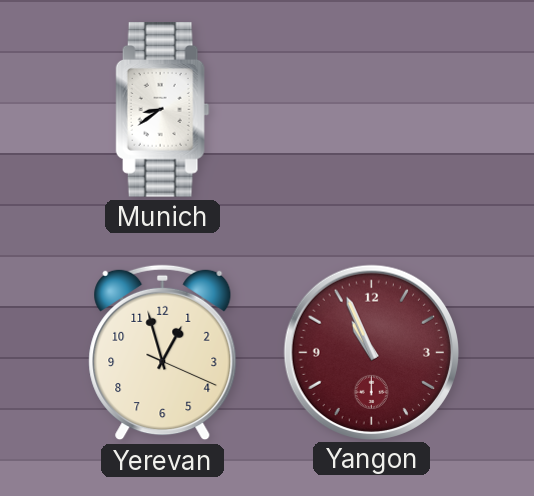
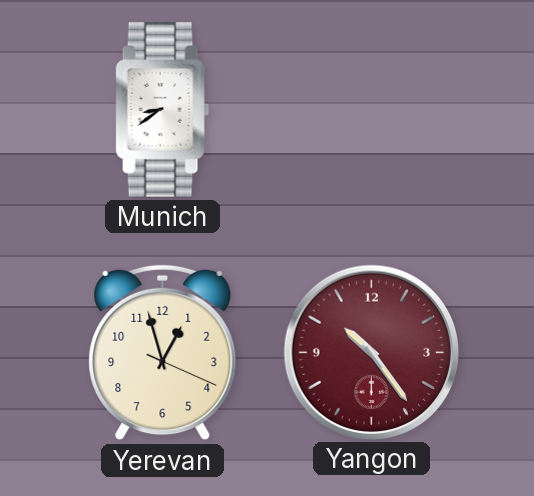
Yangon: 10:56 -> 10:24 (371, 352)
